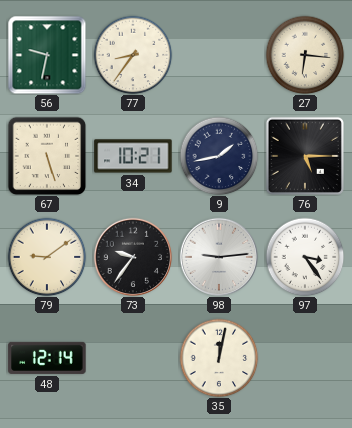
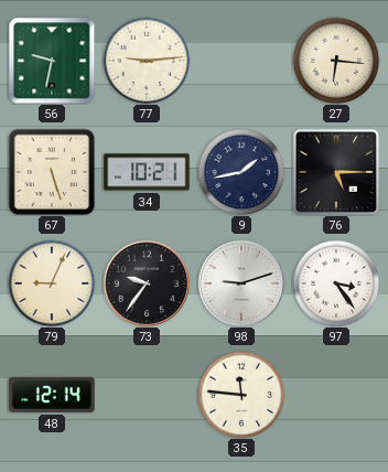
77: 8:36 -> 9:14 (147, 61)
79: 9:09 -> 9:04 (52, 283)
98: 9:14 -> 9:12 (241, 283)
35: 12:02 -> 11:46 (241, 395)
